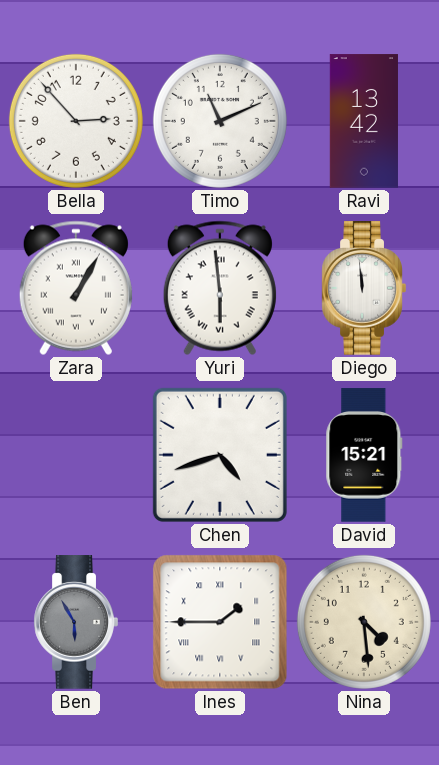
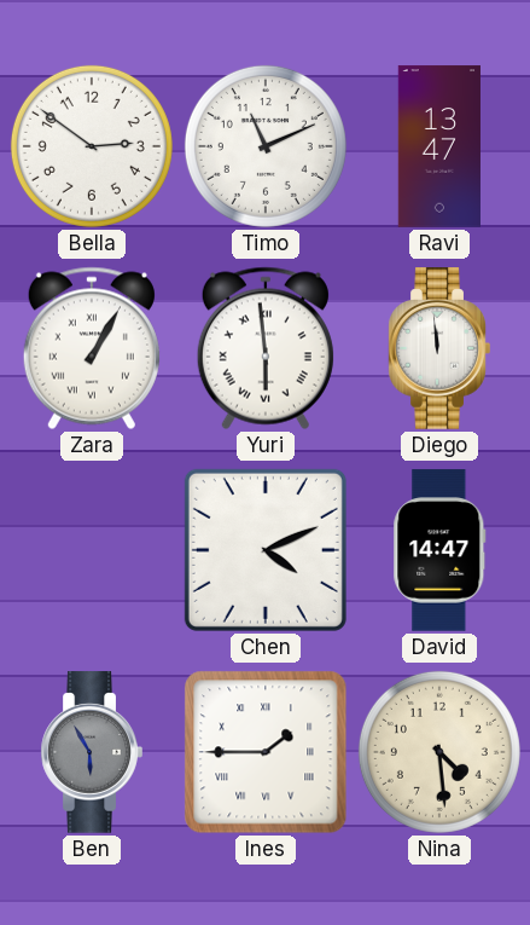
Bella: 2:53 -> 2:51 (92, 146)
Ravi: 13:42 -> 13:47 (439, 146)
Chen: 4:42 -> 4:11 (266, 550)
David: 15:21 -> 14:47 (439, 550)
